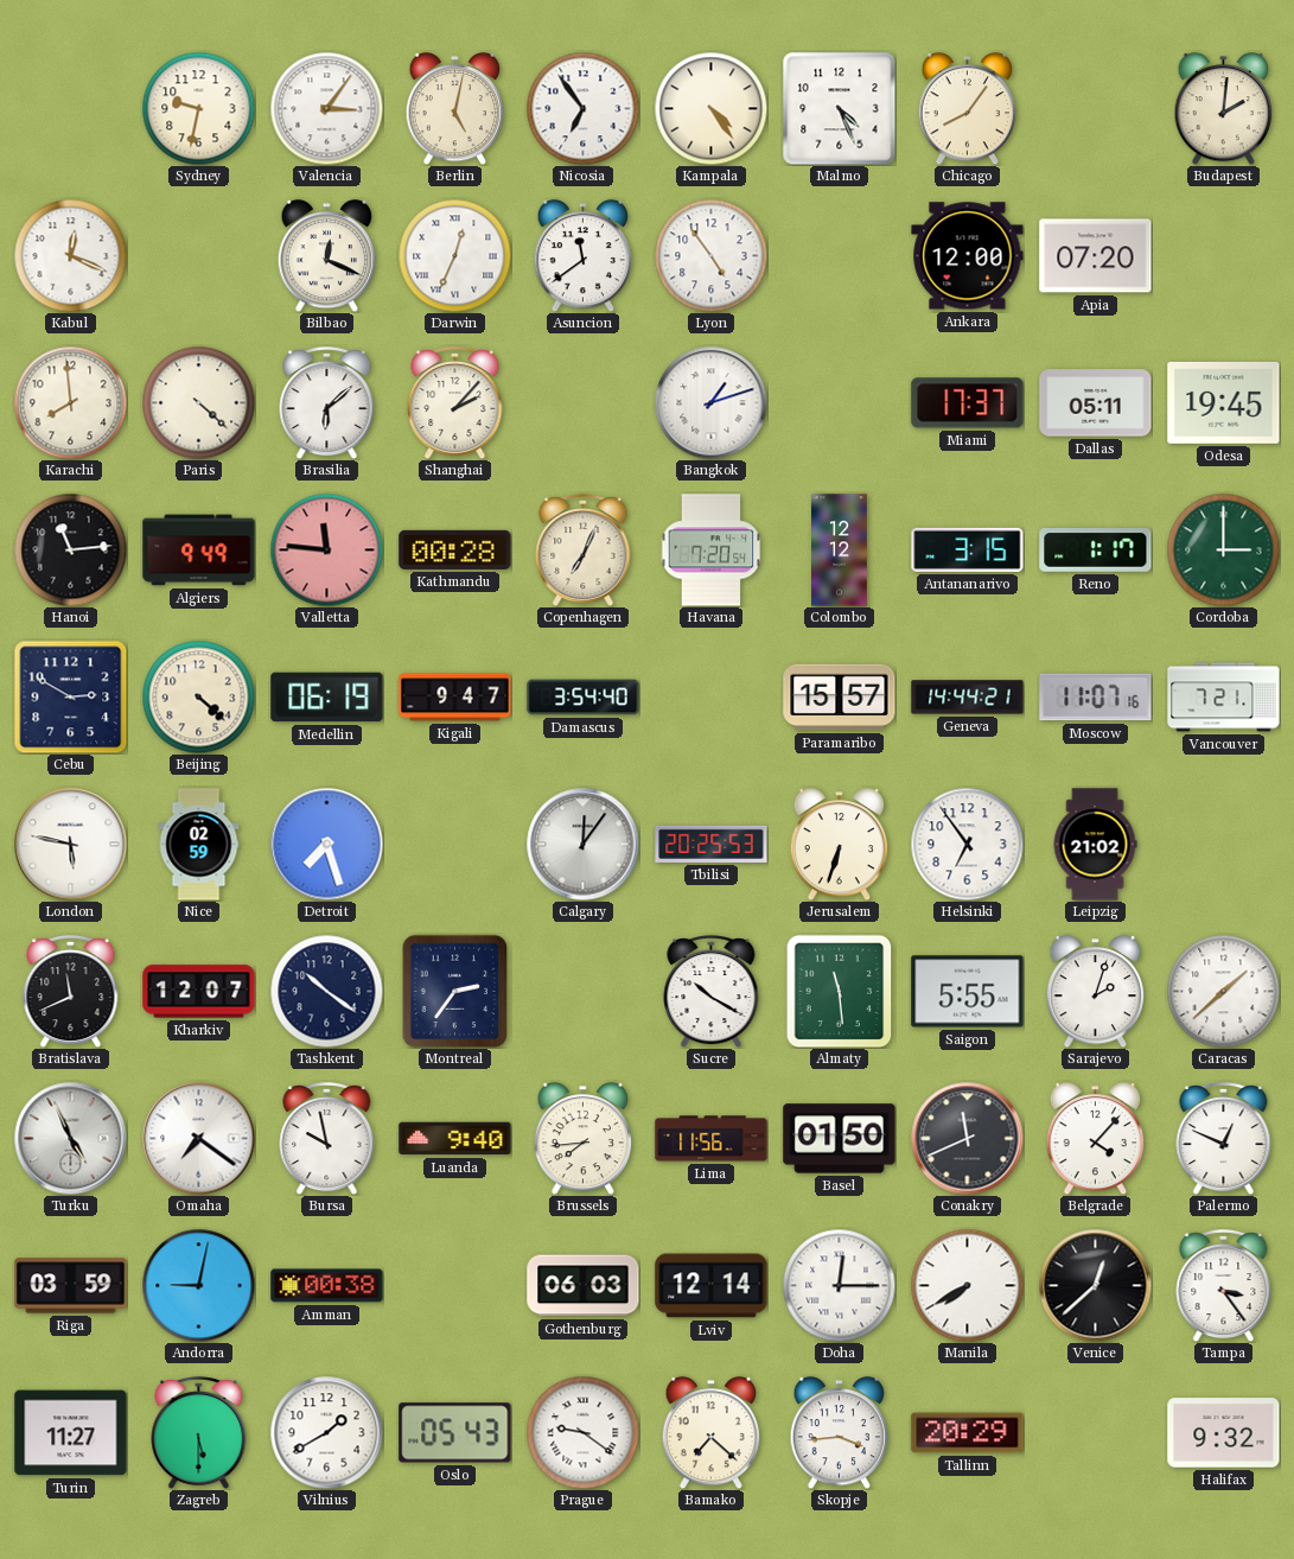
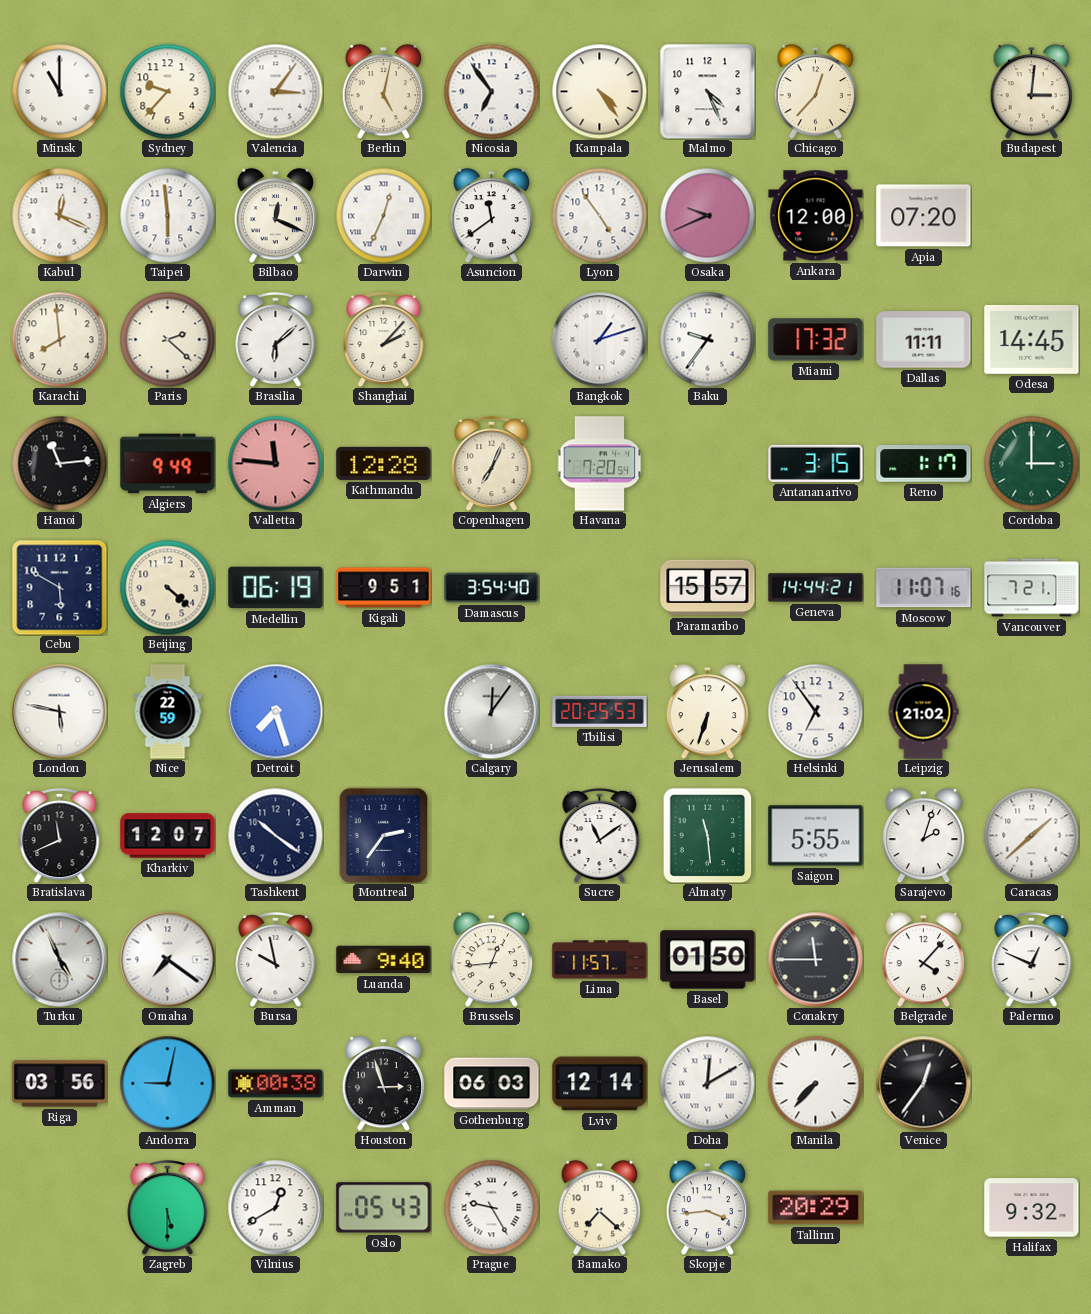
Minsk: none -> 11:00 (59, 91)
Sydney: 9:32 -> 9:37 (167, 91)
Chicago: 8:06 -> 12:37 (816, 91)
Budapest: 2:01 -> 3:01 (1032, 91)
Taipei: none -> 5:59 (167, 215)
Osaka: none -> 9:41 (707, 215)
Paris: 4:22 -> 2:22 (167, 339)
Baku: none -> 9:36 (707, 339)
Miami: 17:37 -> 17:32 (816, 340)
Dallas: 05:11 -> 11:11 (924, 340)
Odesa: 19:45 -> 14:45 (1032, 340)
Kathmandu: 00:28 -> 12:28 (384, 463)
Colombo: 12:12 -> none (840, 551)
Cebu: 2:50 -> 5:50 (59, 587)
Kigali: 9:47 -> 9:51 (384, 588)
Nice: 02:59 -> 22:59 (168, 712)
Sucre: 10:20 -> 11:09 (600, 836)
Brussels: 7:44 -> 12:44 (492, 959)
Lima: 11:56 -> 11:57 (600, 960)
Conakry: 11:41 -> 11:45 (815, 959)
Riga: 03:59 -> 03:56 (60, 1084)
Houston: none -> 2:57 (384, 1083)
Doha: 12:15 -> 12:10 (707, 1083)
Manila: 7:40 -> 7:37 (815, 1083)
Venice: 12:38 -> 12:36 (923, 1083)
Tampa: 3:24 -> none (1224, 1286)
Turin: 11:27 -> none (71, 1433)
Vilnius: 1:40 -> 12:40 (275, 1207)
Prague: 9:21 -> 9:25 (491, 1207)
